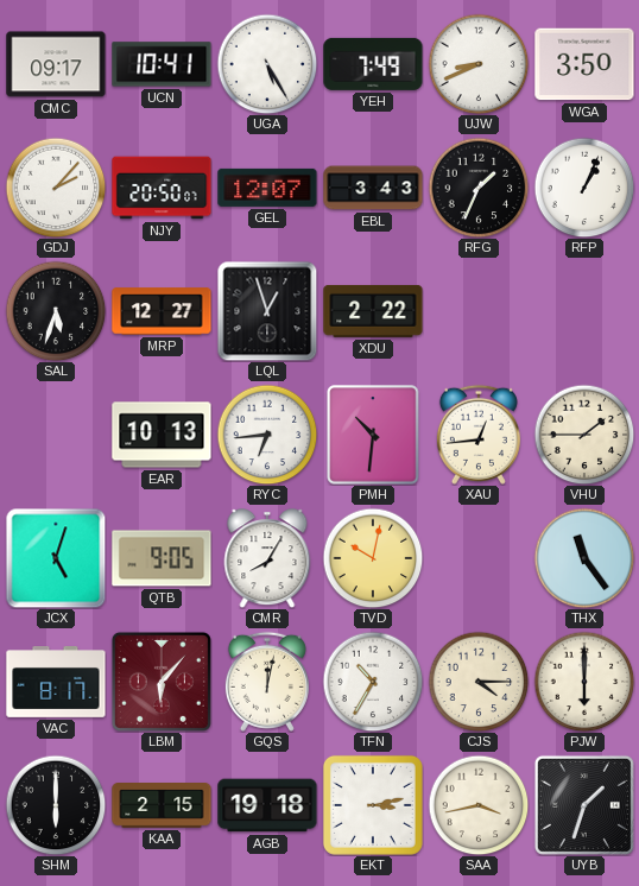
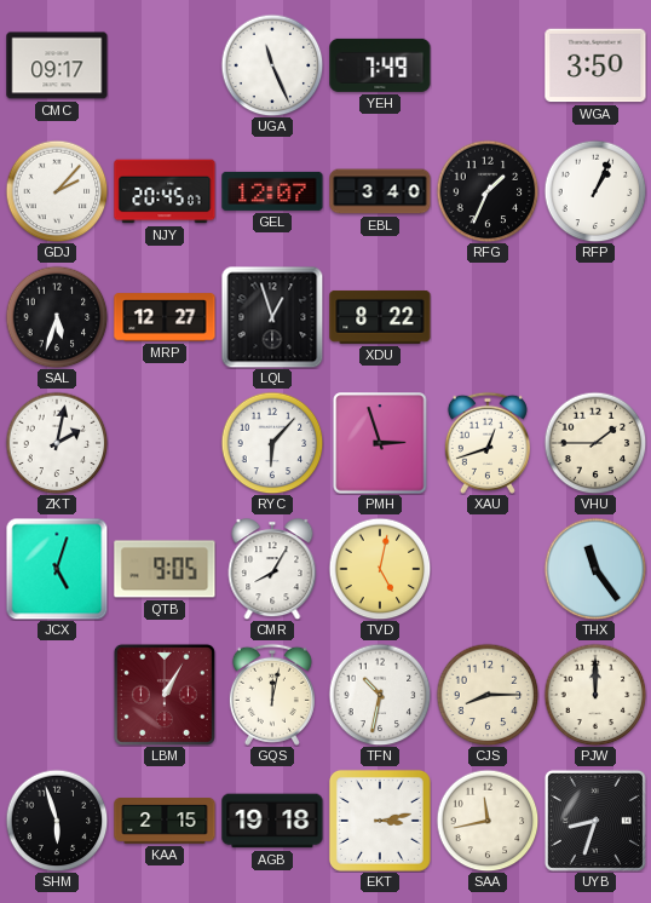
UCN: 10:41 -> none (162, 64)
UGA: 5:25 -> 11:26 (272, 65)
UJW: 8:41 -> none (479, 64)
NJY: 20:50 -> 20:45 (165, 191)
EBL: 3:43 -> 3:40 (380, 191)
XDU: 2:22 -> 8:22 (380, 317)
ZKT: none -> 2:02 (57, 443)
EAR: 10:13 -> none (162, 435)
RYC: 6:44 -> 6:07 (272, 443)
PMH: 10:31 -> 2:57 (380, 443)
XAU: 12:44 -> 12:42 (488, 443)
TVD: 10:02 -> 5:02 (380, 569)
VAC: 8:17 -> none (56, 683)
LBM: 6:07 -> 1:05 (165, 695)
TFN: 10:35 -> 10:32 (380, 695)
CJS: 4:15 -> 8:15 (488, 695)
PJW: 6:00 -> 12:00 (595, 695)
SHM: 6:00 -> 5:57 (57, 821)
SAA: 3:43 -> 11:43 (488, 821)
UYB: 1:33 -> 8:33 (595, 821)
